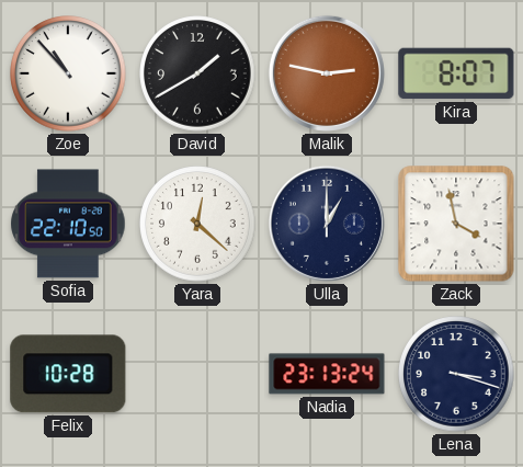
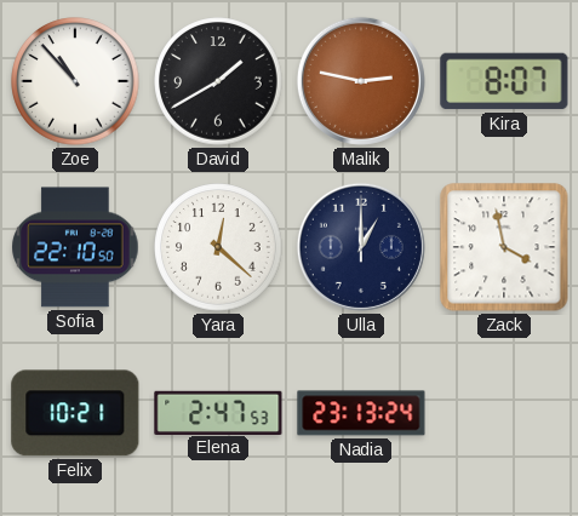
Felix: 10:28 -> 10:21 (75, 413)
Elena: none -> 2:47 (218, 412)
Lena: 3:18 -> none (456, 374)
